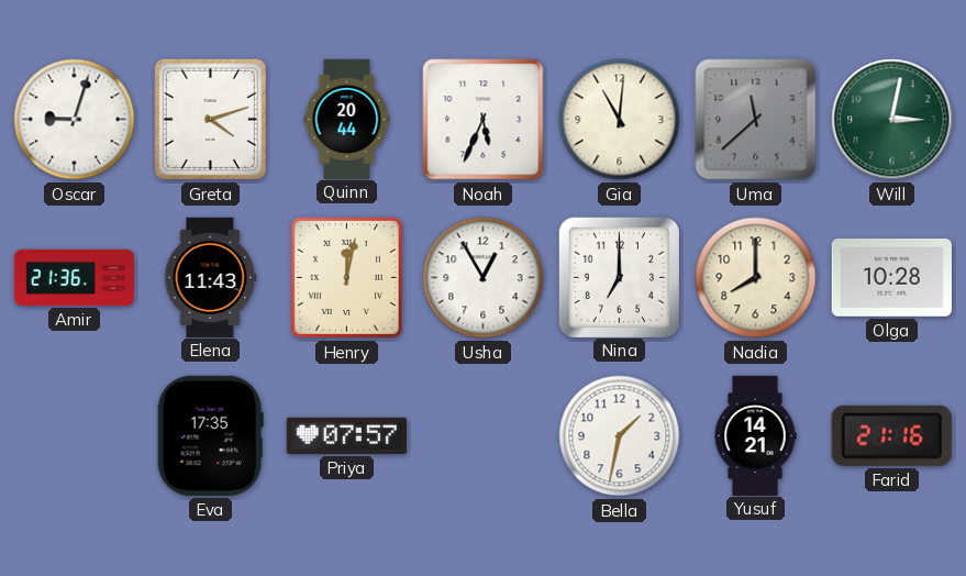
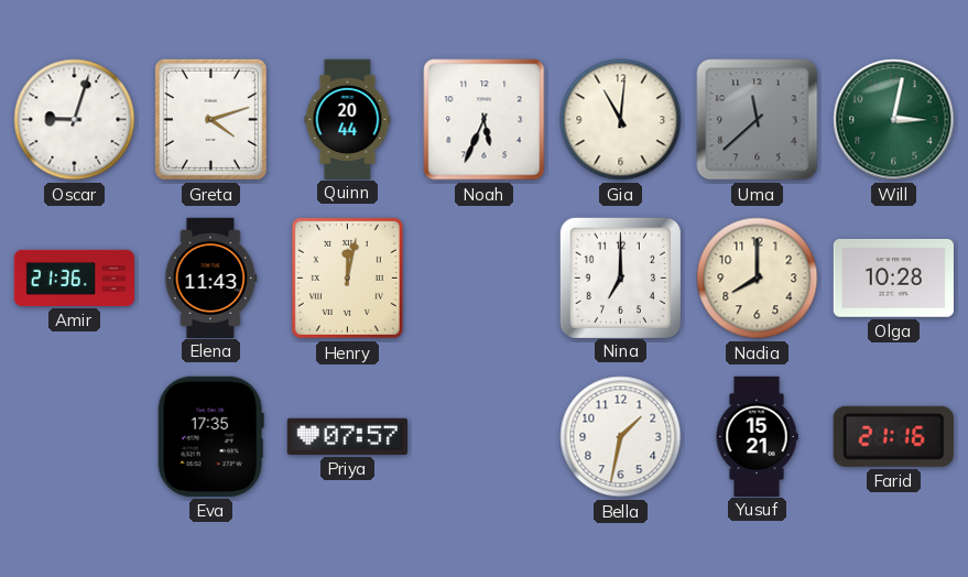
Usha: 12:55 -> none (484, 278)
Yusuf: 14:21 -> 15:21 (757, 436)
